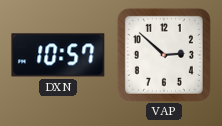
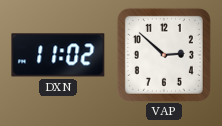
DXN: 10:57 -> 11:02 (58, 55)
